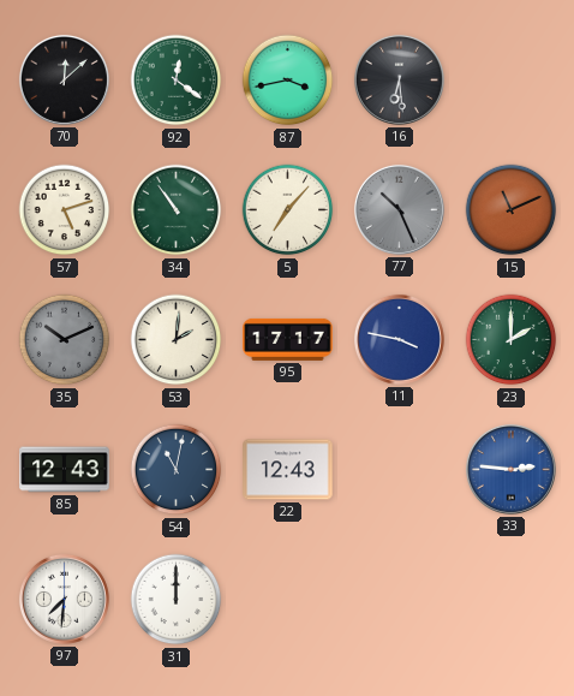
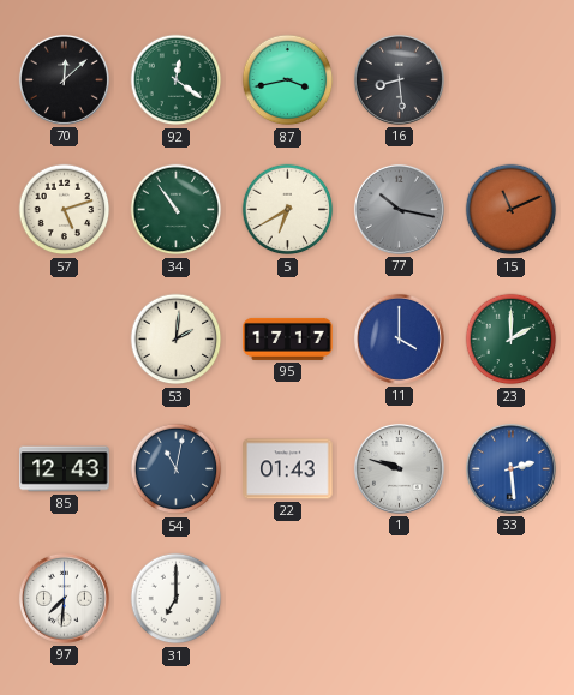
16: 6:29 -> 8:29 (399, 79)
5: 7:07 -> 6:40 (288, 210)
77: 10:26 -> 10:17 (399, 209)
35: 10:11 -> none (65, 340)
11: 3:47 -> 4:00 (399, 338)
22: 12:43 -> 01:43 (288, 469)
1: none -> 9:48 (399, 468)
33: 2:46 -> 2:29 (510, 468)
31: 12:00 -> 7:00 (177, 599)
